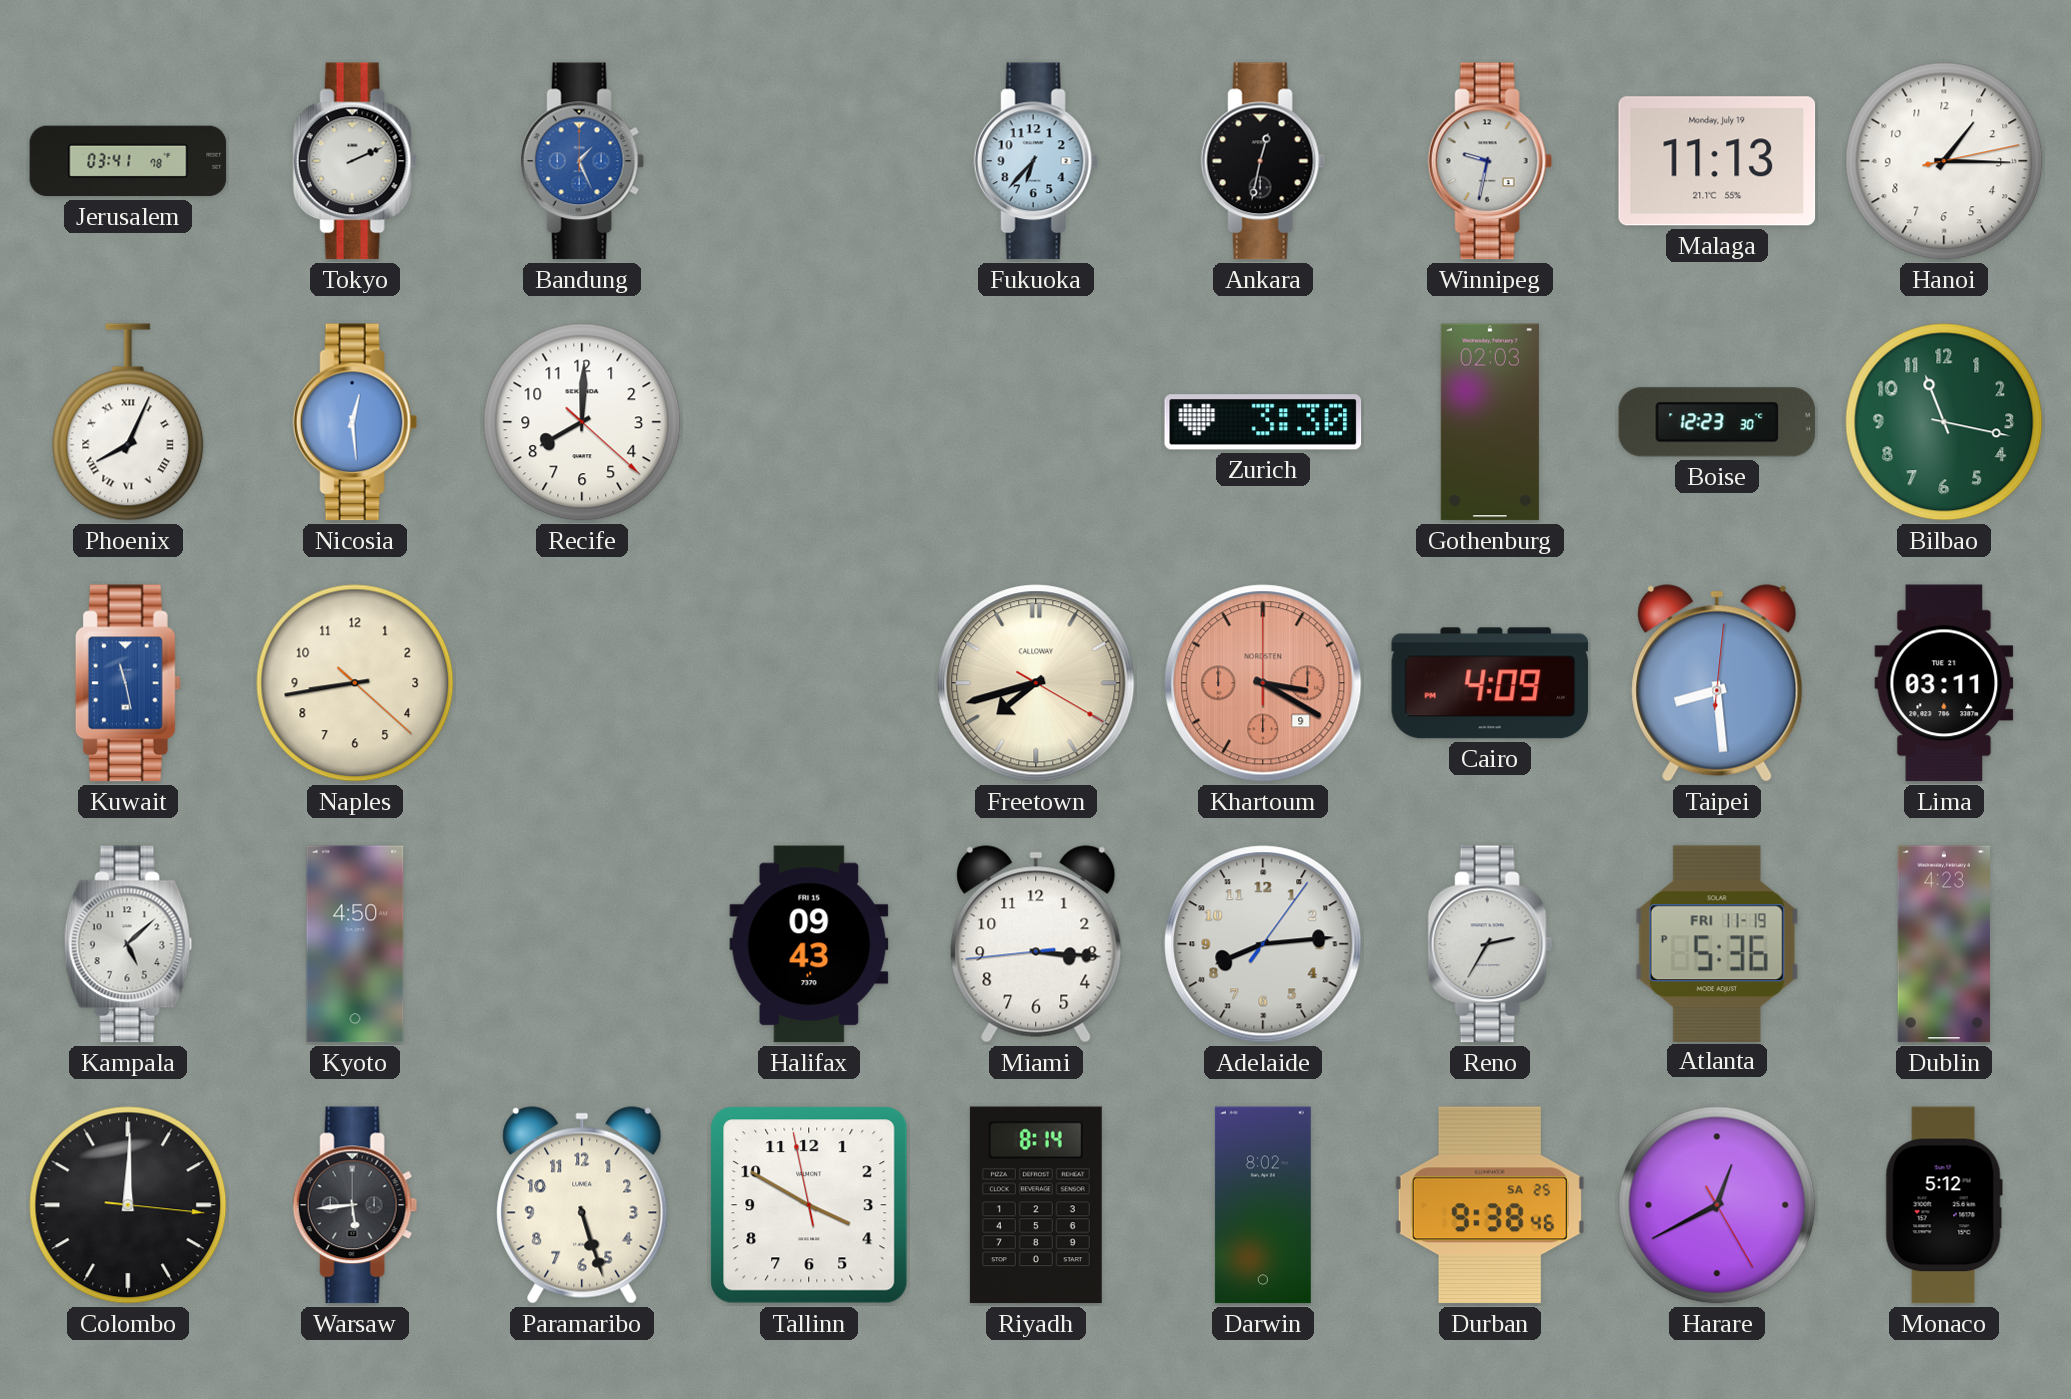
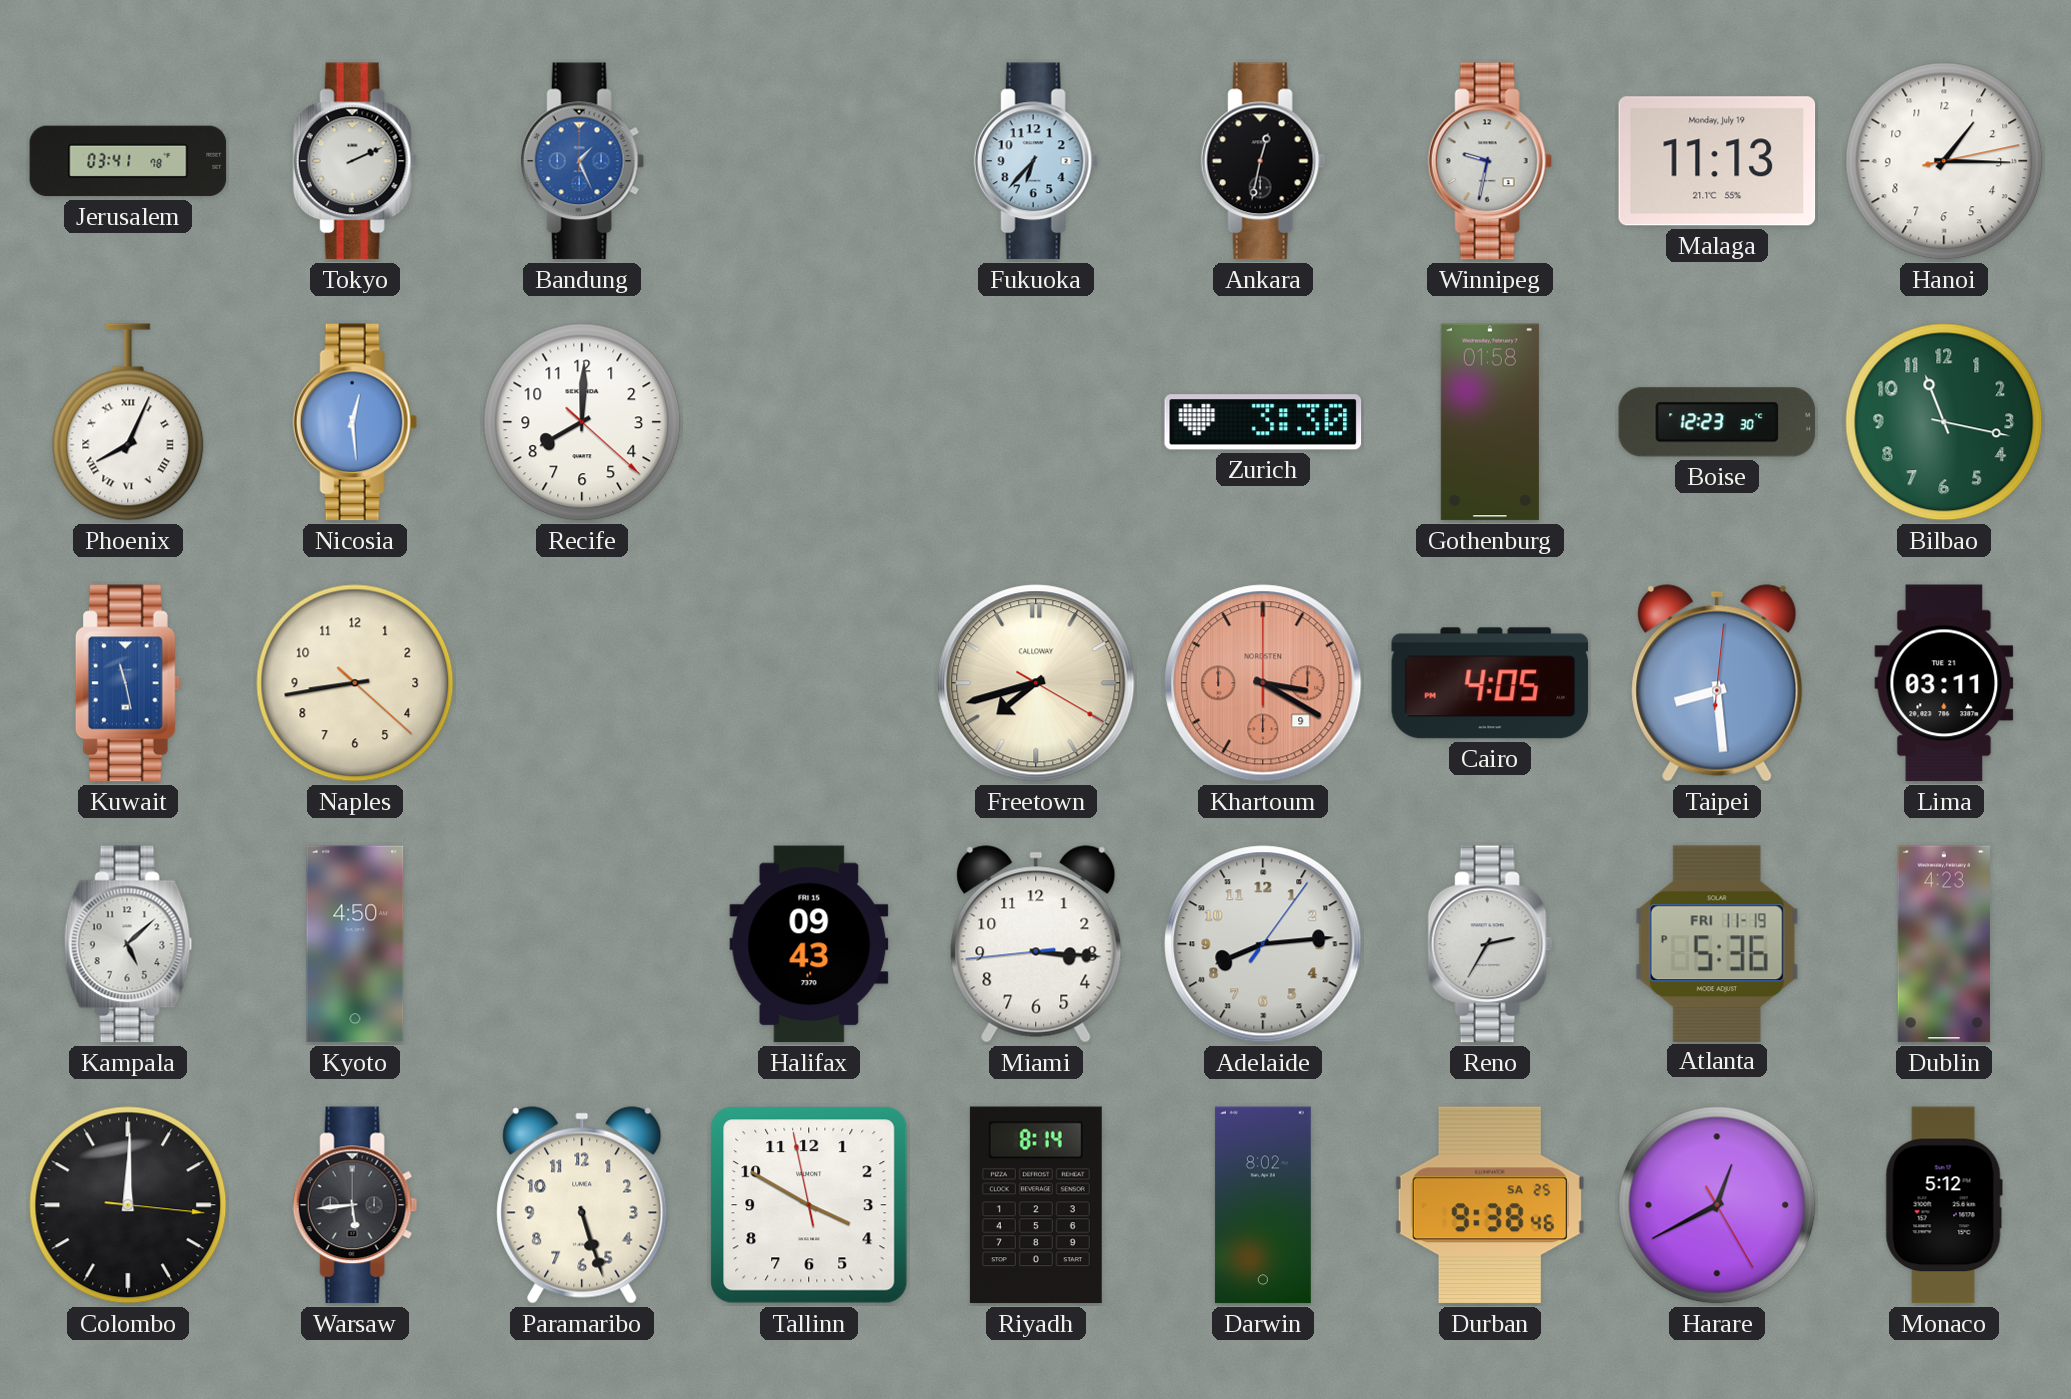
Gothenburg: 02:03 -> 01:58 (1490, 422)
Cairo: 4:09 -> 4:05 (1490, 683)
